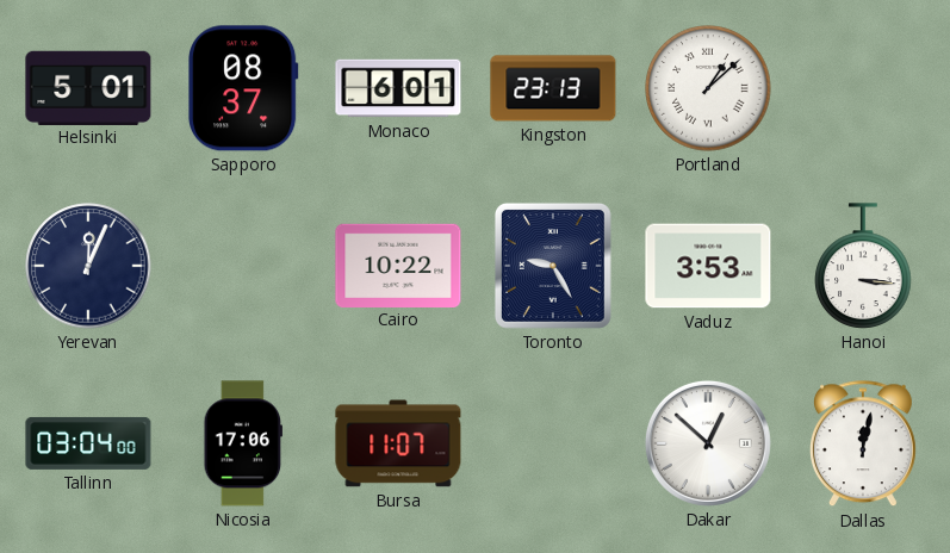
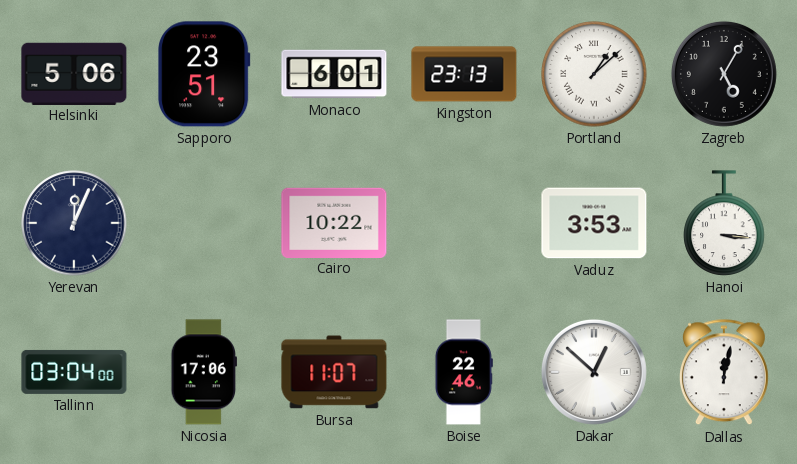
Helsinki: 5:01 -> 5:06 (74, 73)
Sapporo: 08:37 -> 23:51 (205, 74)
Zagreb: none -> 5:05 (724, 74)
Toronto: 9:25 -> none (553, 266)
Boise: none -> 22:46 (463, 372)
